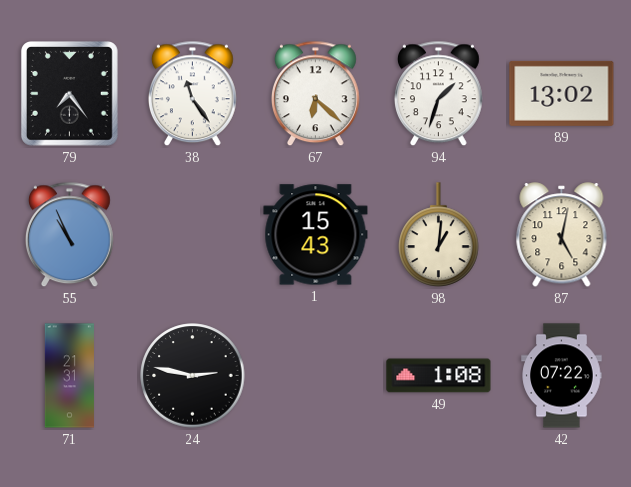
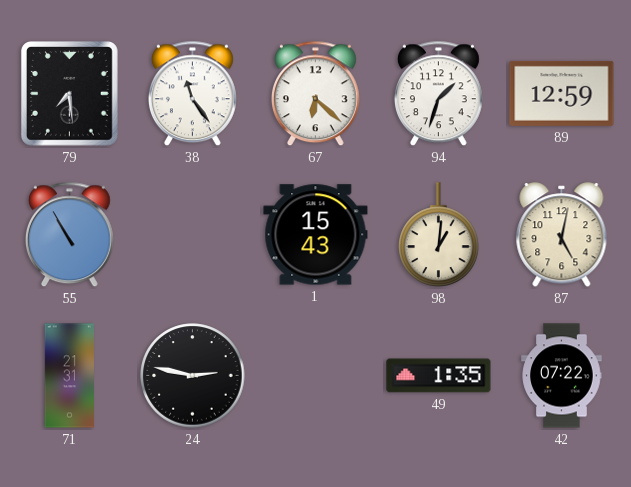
79: 7:24 -> 7:29 (69, 94)
89: 13:02 -> 12:59 (562, 93)
55: 10:56 -> 10:55 (70, 235)
49: 1:08 -> 1:35 (439, 376)
